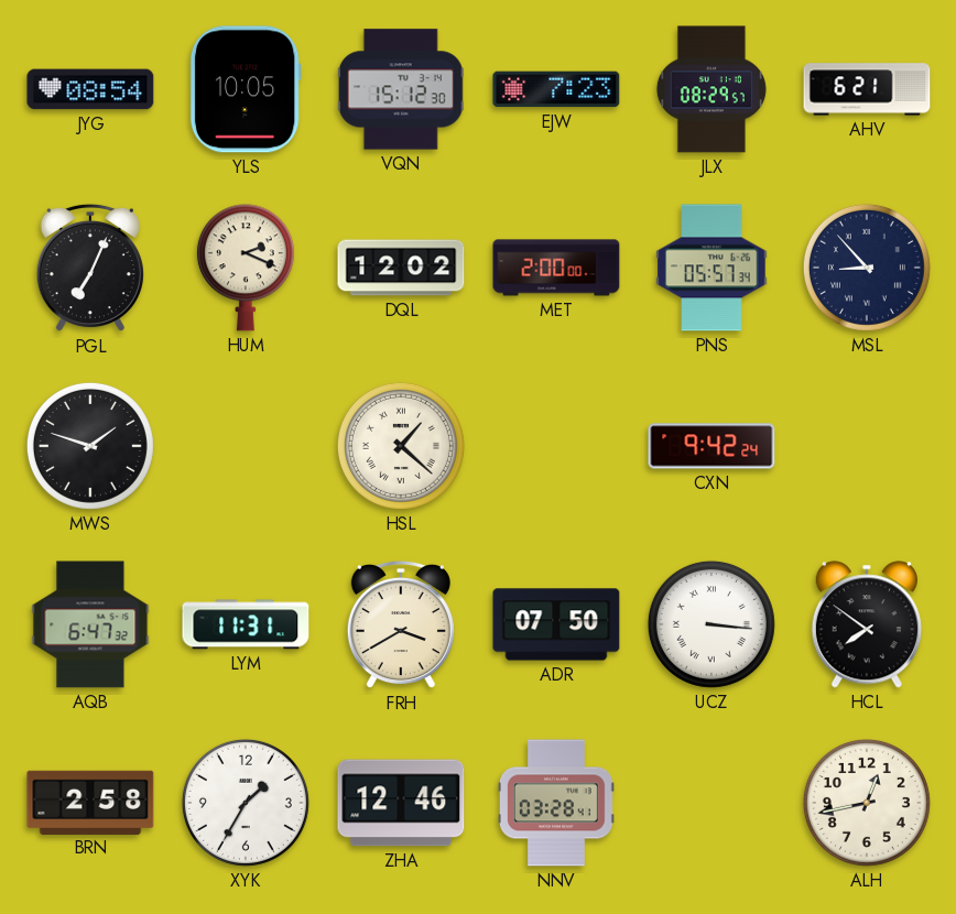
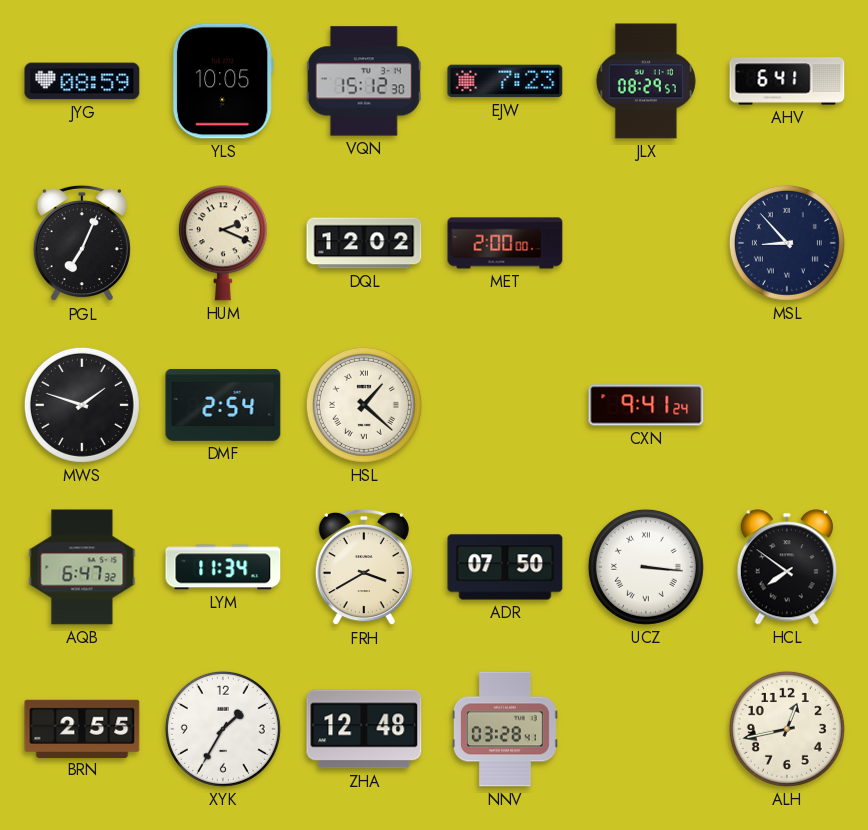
JYG: 08:54 -> 08:59 (82, 81)
AHV: 6:21 -> 6:41 (787, 81)
PNS: 05:57 -> none (711, 268)
DMF: none -> 2:54 (223, 405)
CXN: 9:42 -> 9:41 (646, 405)
LYM: 11:31 -> 11:34 (223, 567)
BRN: 2:58 -> 2:55 (82, 728)
ZHA: 12:46 -> 12:48 (364, 729)
